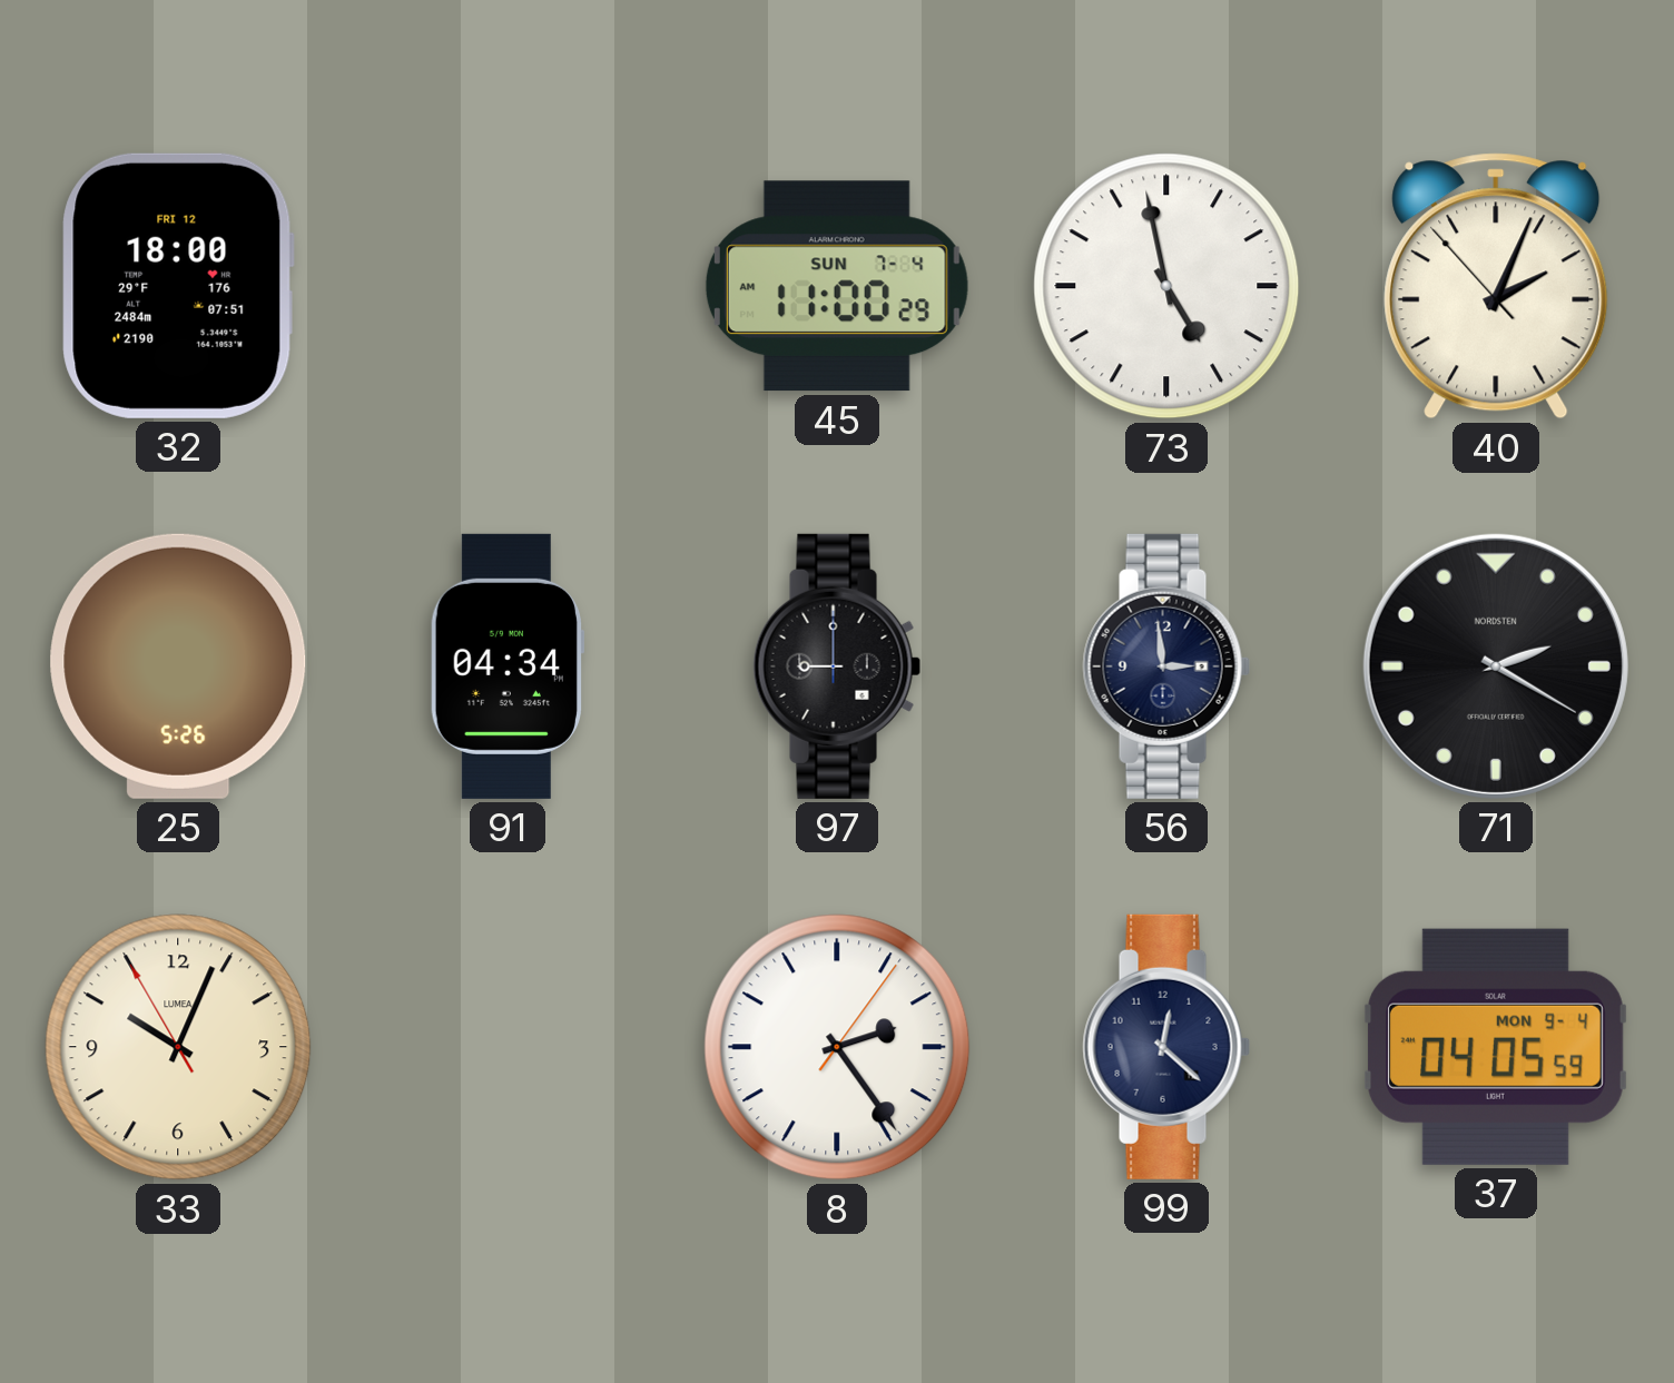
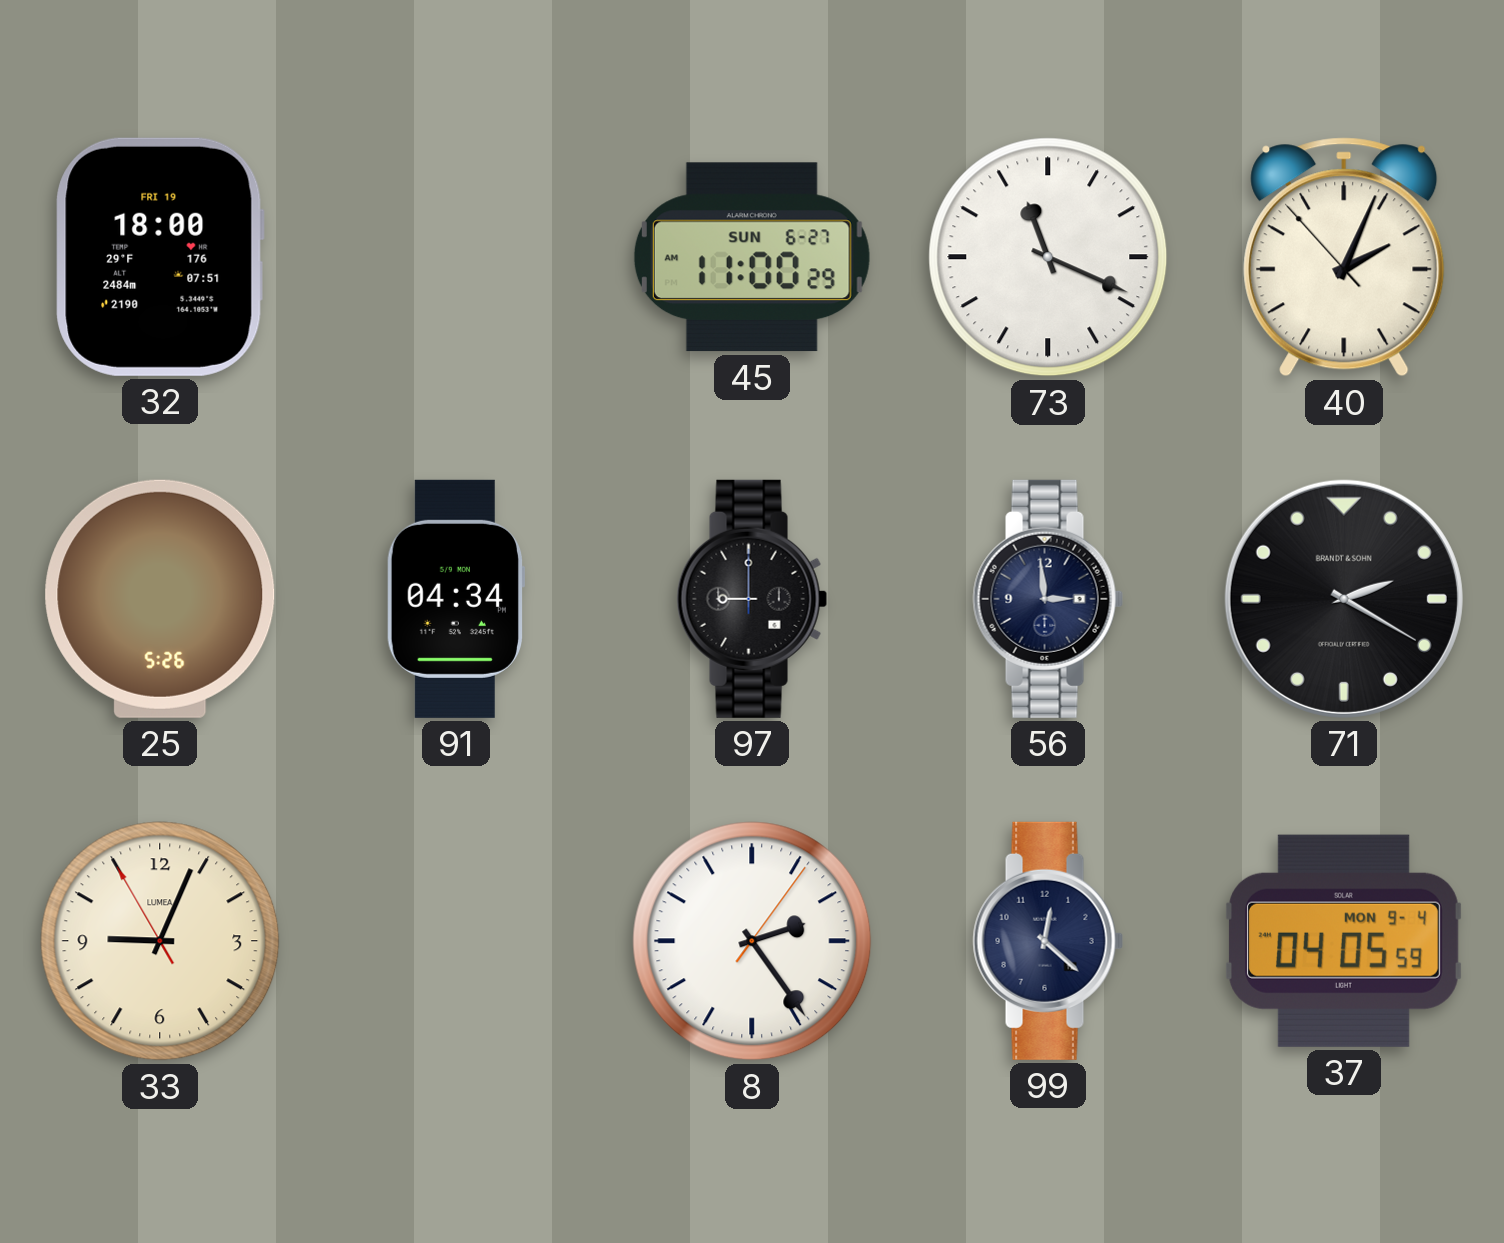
32 date: FRI 12 -> FRI 19 (160, 257)
45 date: SUN 7-4 -> SUN 6-27 (752, 257)
73: 4:58 -> 11:19 (1048, 257)
71 brand: NORDSTEN -> BRANDT & SOHN (1344, 599)
33: 10:03 -> 9:03 (160, 941)
